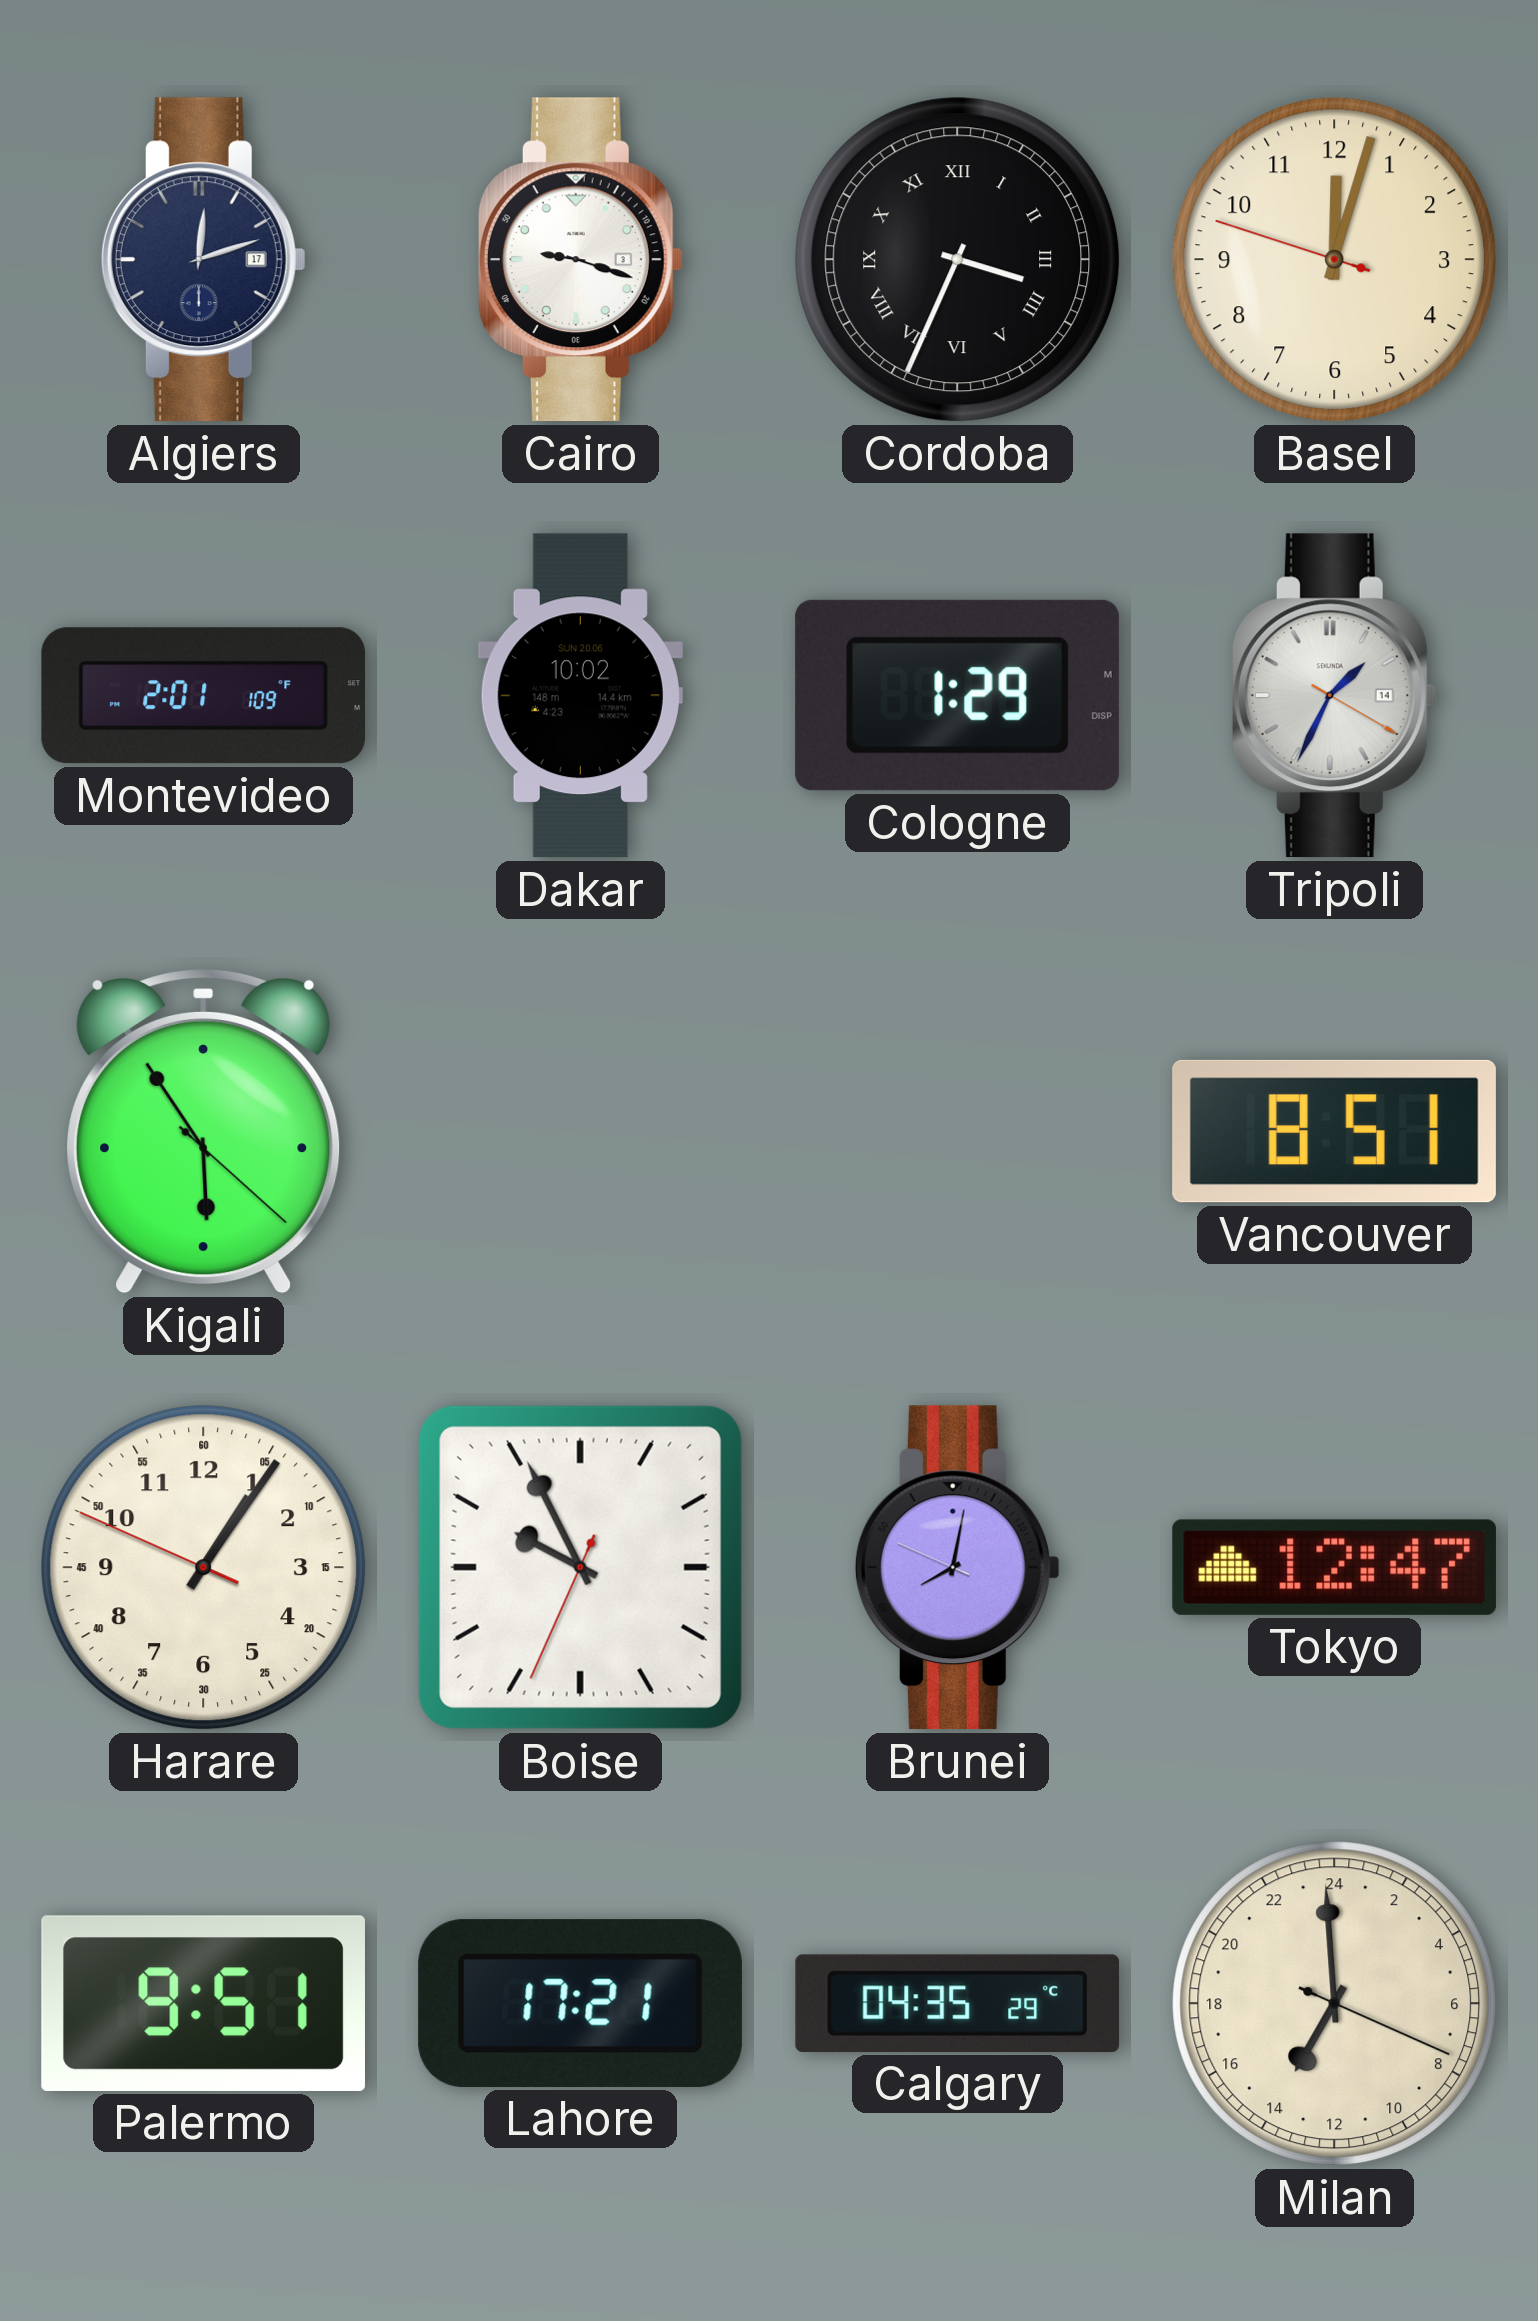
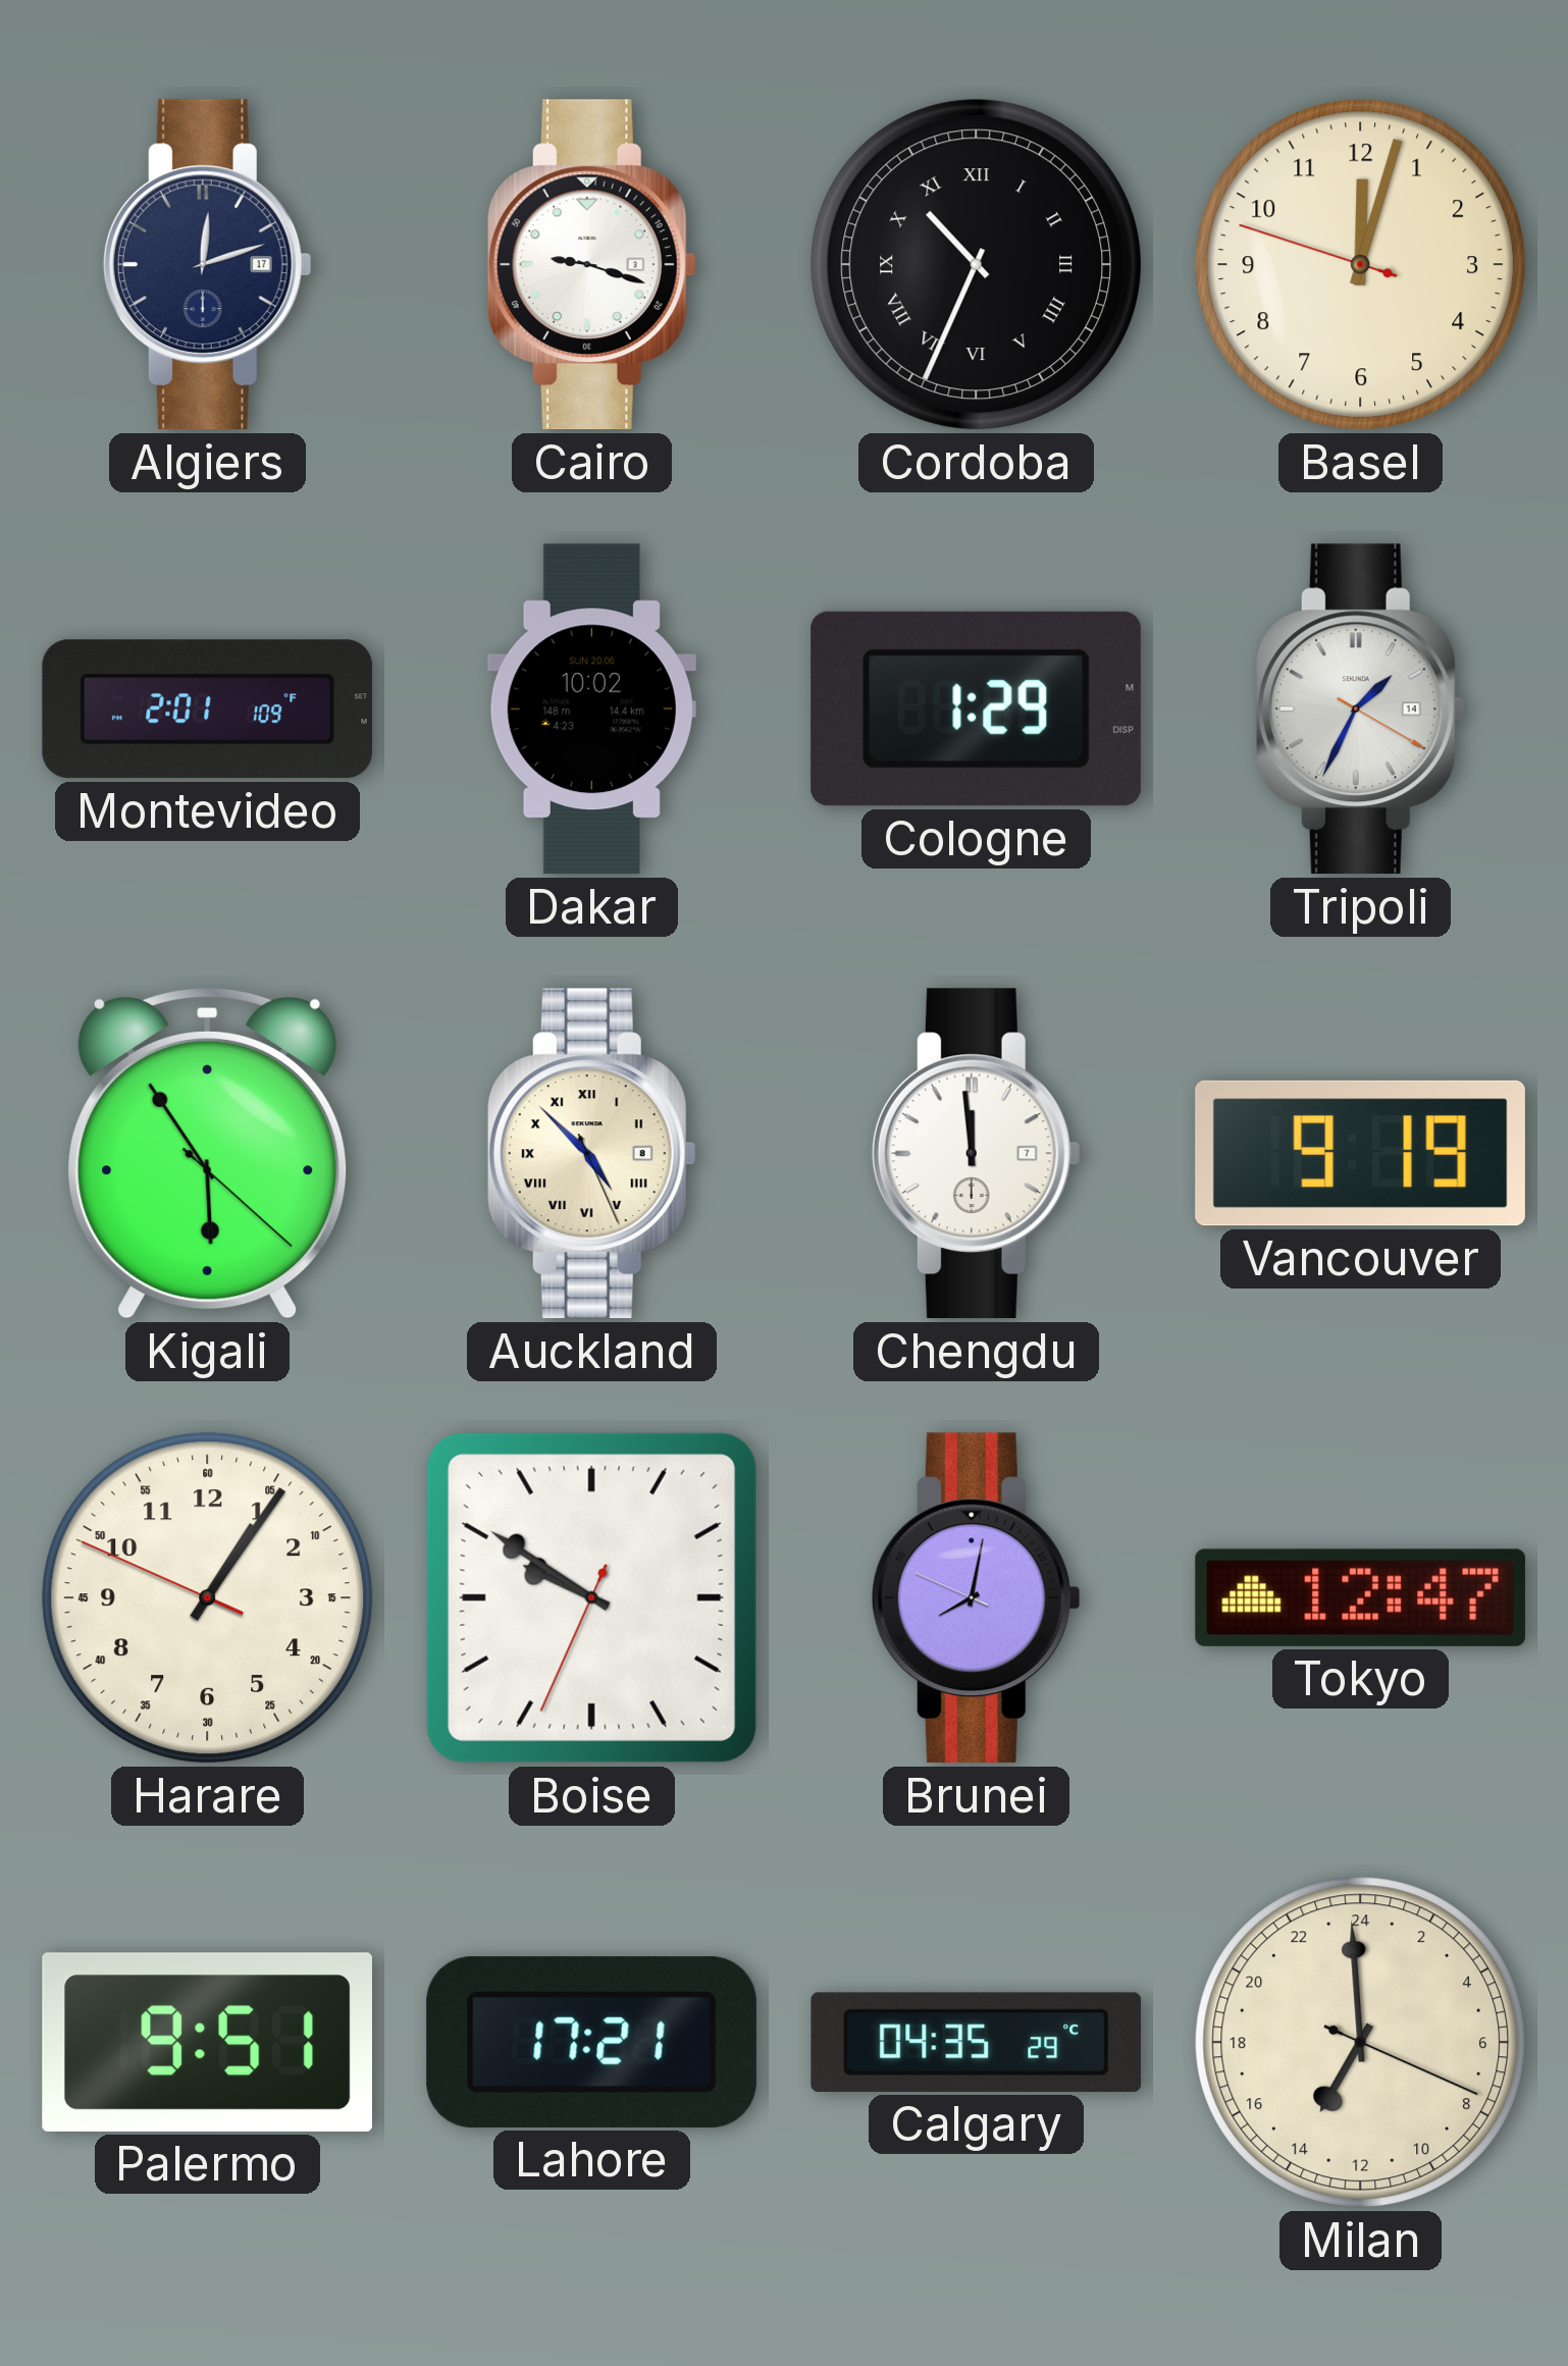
Cordoba: 3:34 -> 10:34 (977, 265)
Auckland: none -> 4:52 (591, 1154)
Chengdu: none -> 11:59 (976, 1154)
Vancouver: 8:51 -> 9:19 (1360, 1153)
Boise: 9:55 -> 9:50 (591, 1597)
